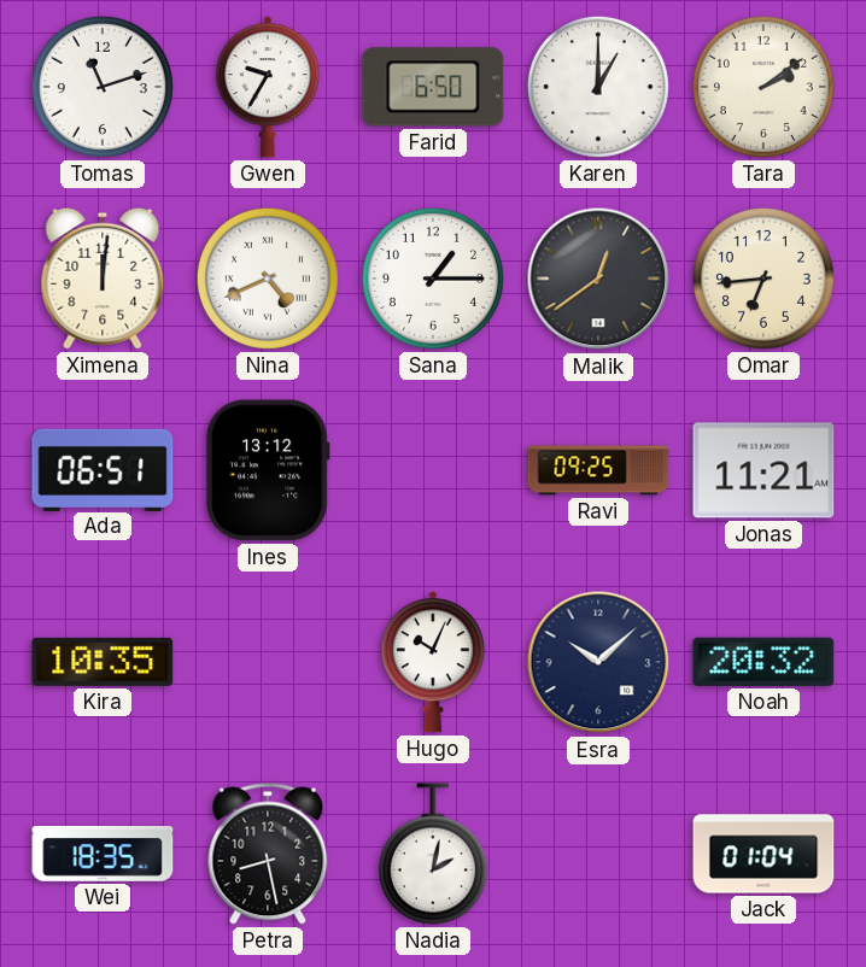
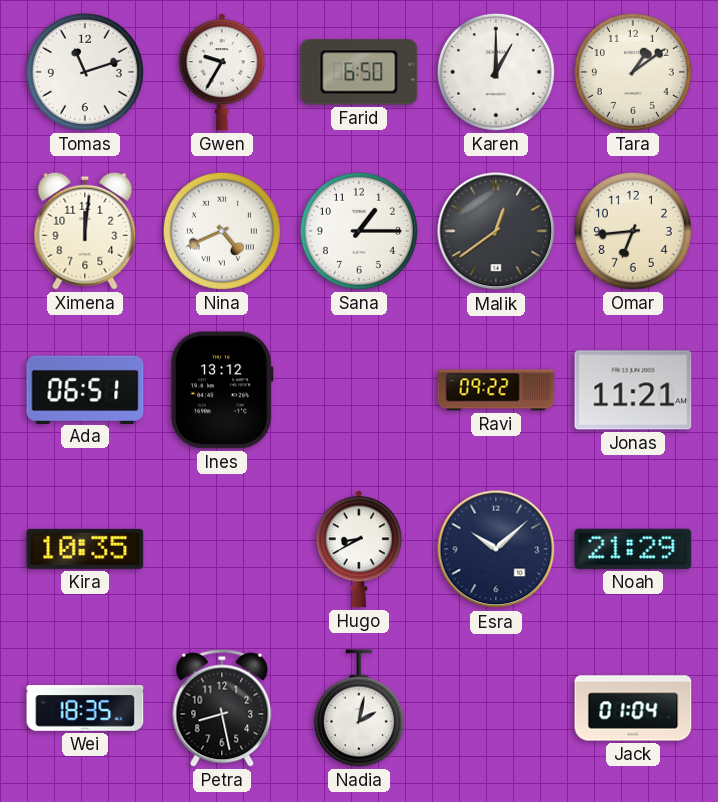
Tara: 2:09 -> 1:09 (633, 72)
Ravi: 09:25 -> 09:22 (496, 390)
Hugo: 10:04 -> 8:40 (359, 549)
Noah: 20:32 -> 21:29 (633, 549)
